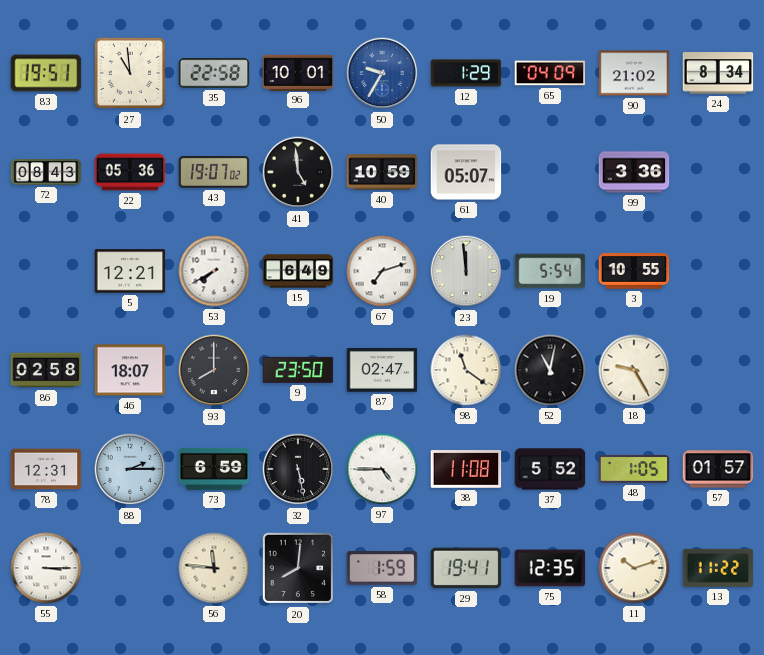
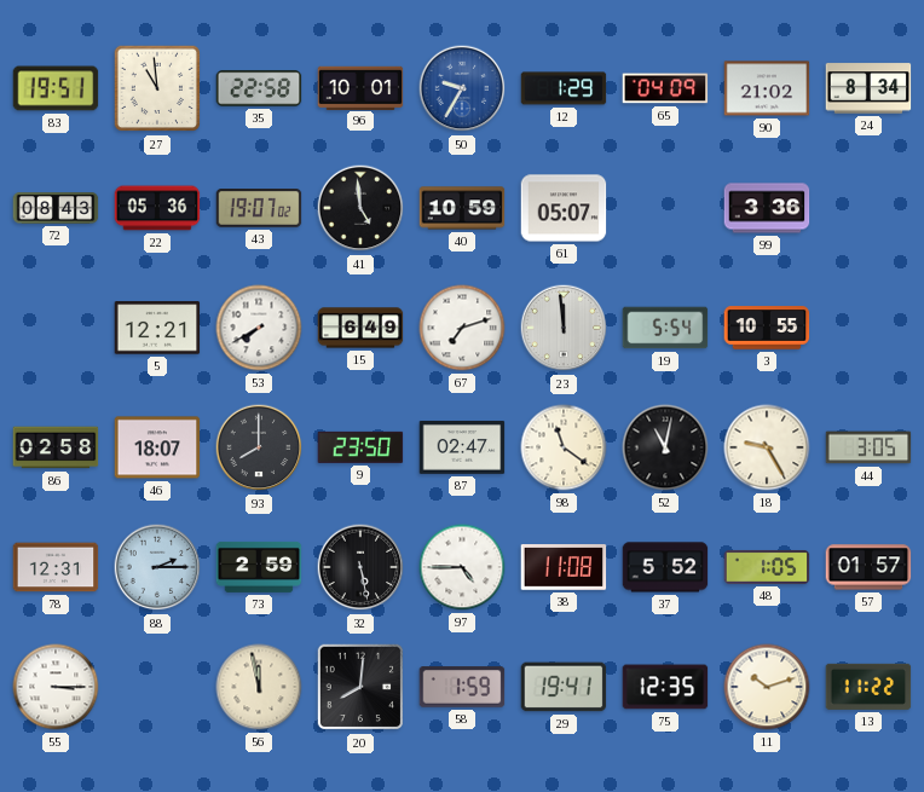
44: none -> 3:05 (868, 447)
73: 6:59 -> 2:59 (259, 567)
56: 11:46 -> 11:58 (259, 687)
